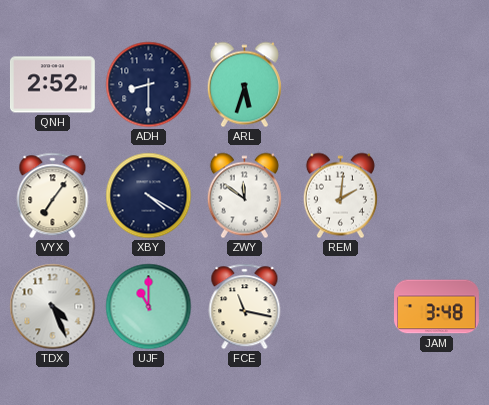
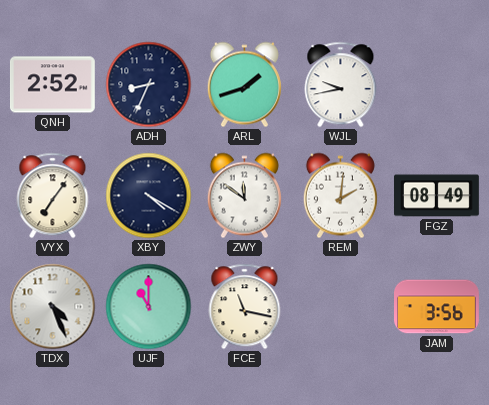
ADH: 8:30 -> 8:34 (149, 85)
ARL: 5:33 -> 1:42 (244, 85)
WJL: none -> 9:43 (341, 85)
FGZ: none -> 08:49 (437, 196)
JAM: 3:48 -> 3:56 (437, 307)
